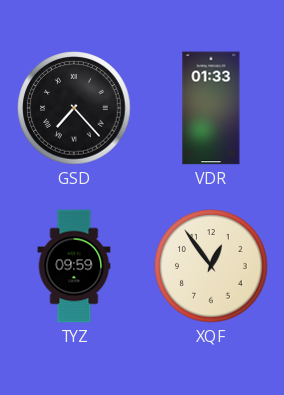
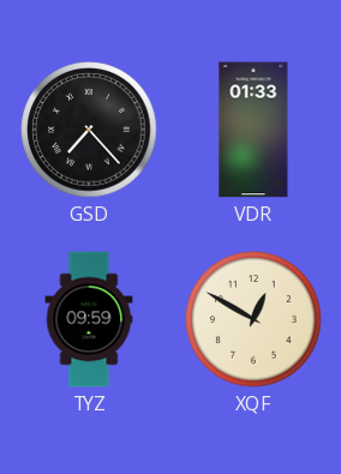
XQF: 12:54 -> 12:50 (253, 319)
